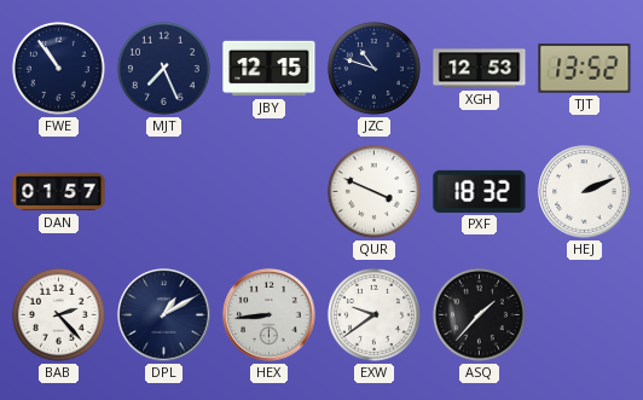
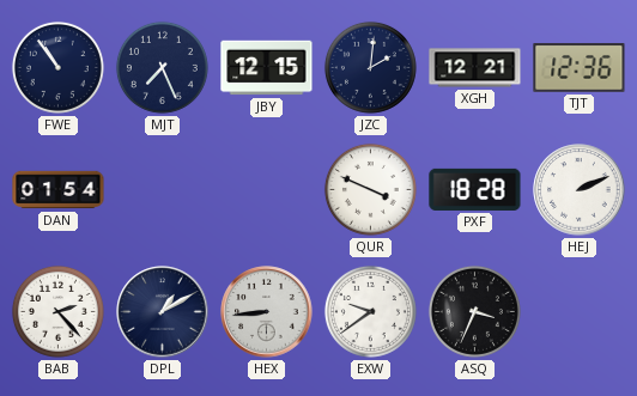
JZC: 10:48 -> 2:01 (370, 67)
XGH: 12:53 -> 12:21 (475, 68)
TJT: 13:52 -> 12:36 (580, 68)
DAN: 01:57 -> 01:54 (59, 190)
PXF: 18:32 -> 18:28 (475, 189)
ASQ: 1:37 -> 3:34 (474, 311)
